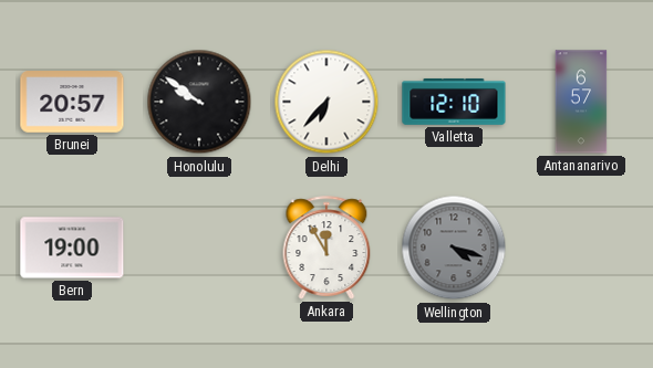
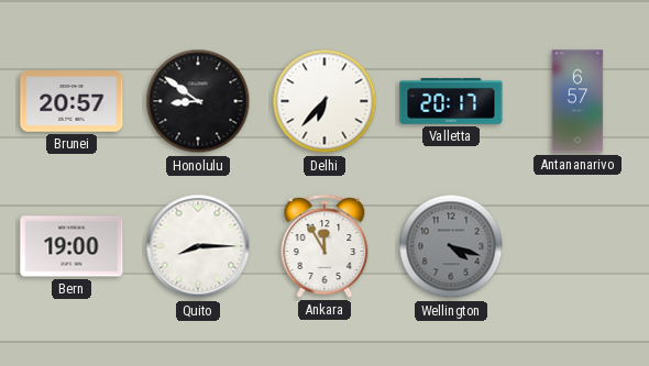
Honolulu: 9:51 -> 8:51 (198, 101)
Valletta: 12:10 -> 20:17 (451, 101)
Quito: none -> 8:15 (198, 246)
